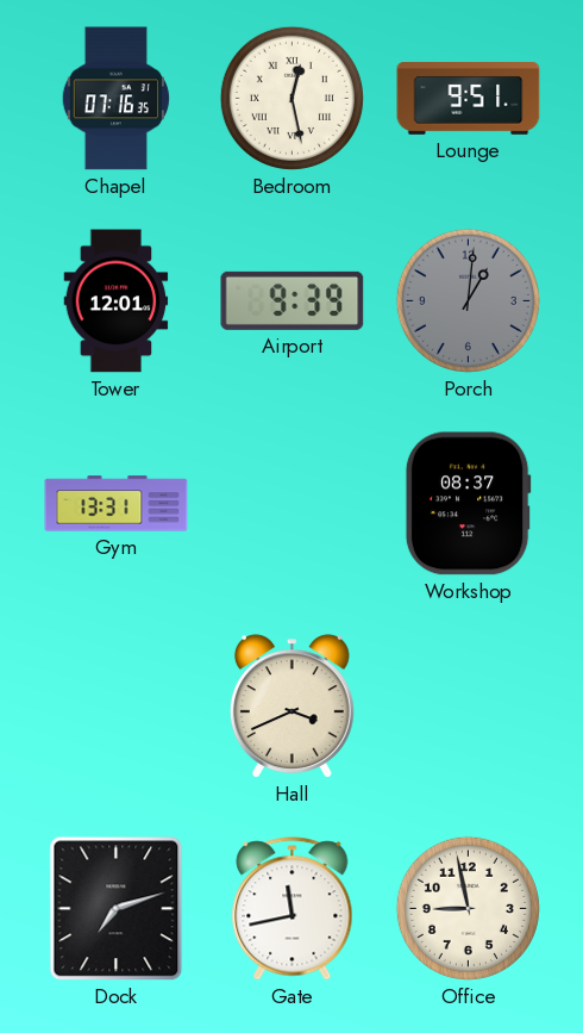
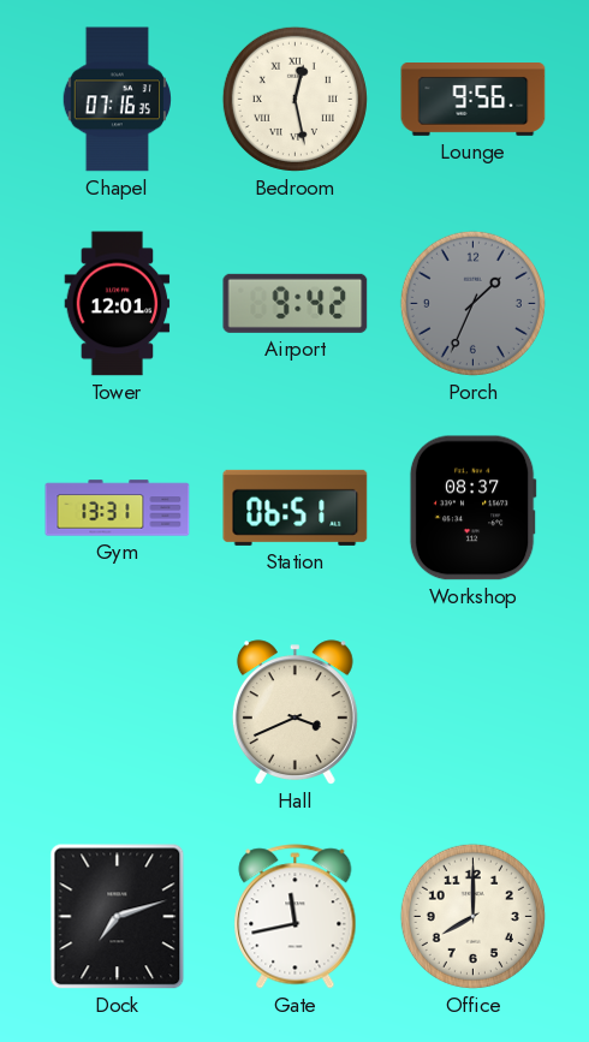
Lounge: 9:51 -> 9:56 (474, 100)
Airport: 9:39 -> 9:42 (296, 303)
Porch: 1:01 -> 1:34 (472, 303)
Station: none -> 06:51 (296, 507)
Office: 8:58 -> 8:00 (472, 916)
